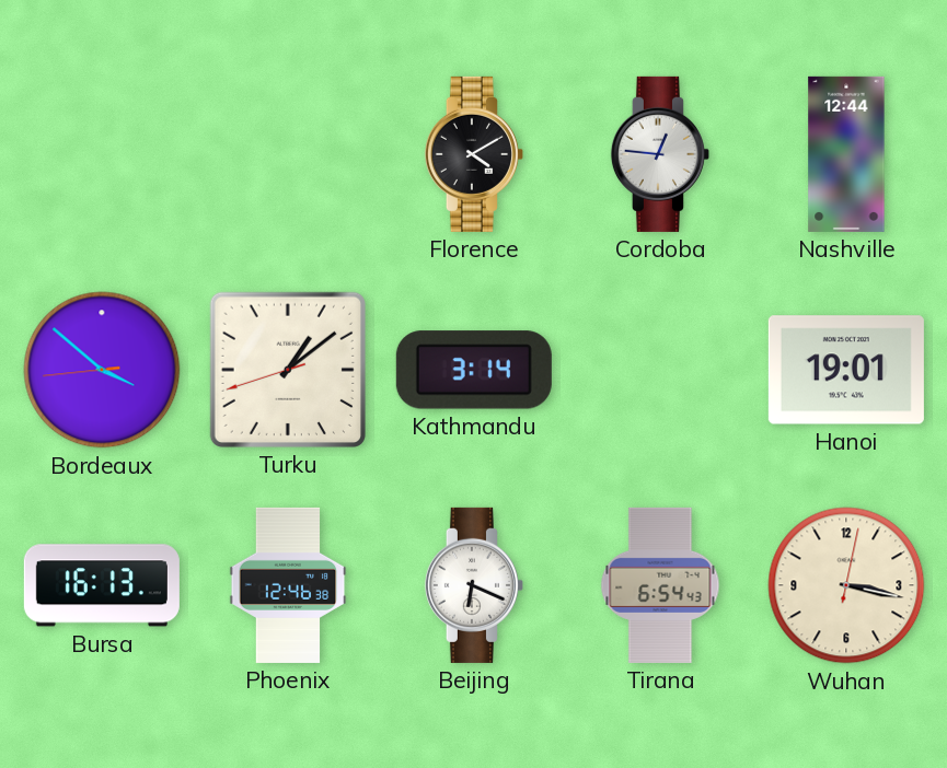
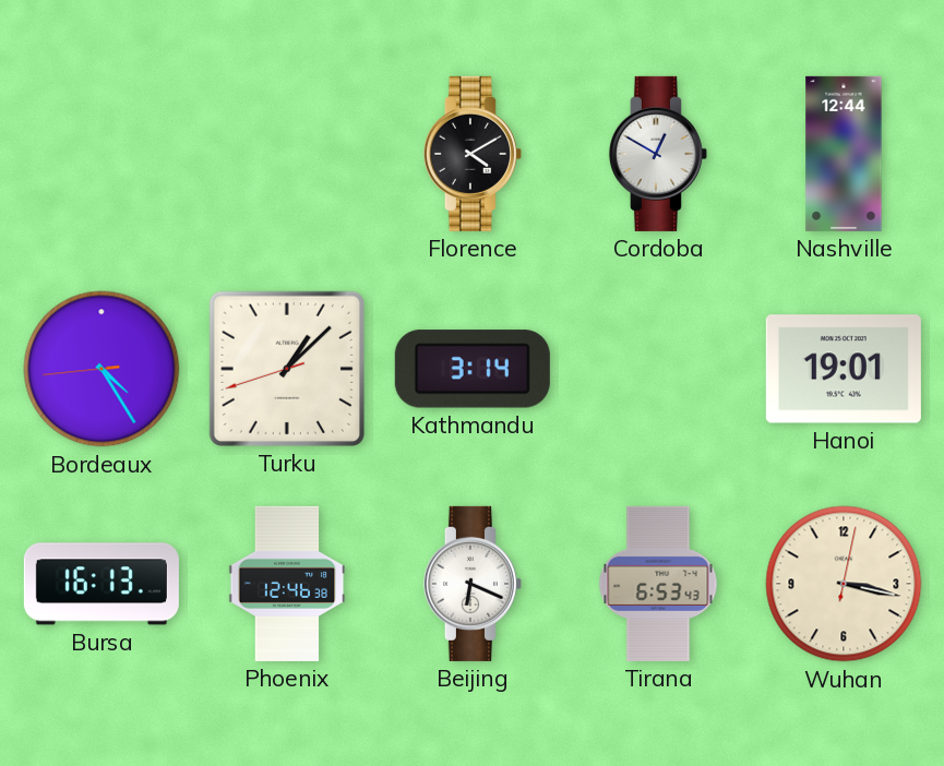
Cordoba: 12:46 -> 12:50 (658, 154)
Bordeaux: 3:51 -> 4:24 (101, 369)
Turku: 1:08 -> 1:07 (287, 369)
Tirana: 6:54 -> 6:53 (658, 584)
